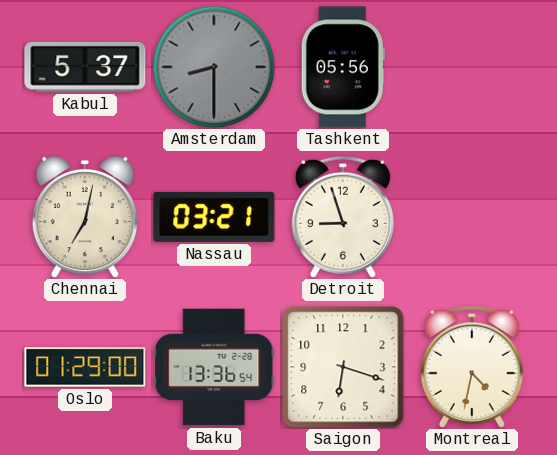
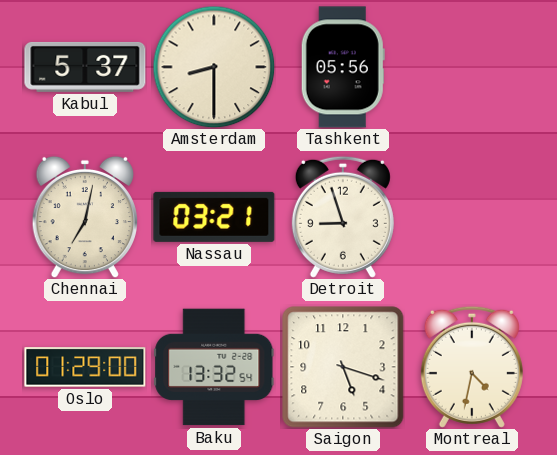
Amsterdam dial: grey -> cream (214, 67)
Baku: 13:36 -> 13:32 (214, 367)
Saigon: 6:18 -> 5:18 (343, 367)
